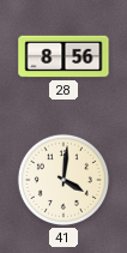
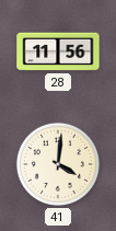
28: 8:56 -> 11:56 (58, 51)
